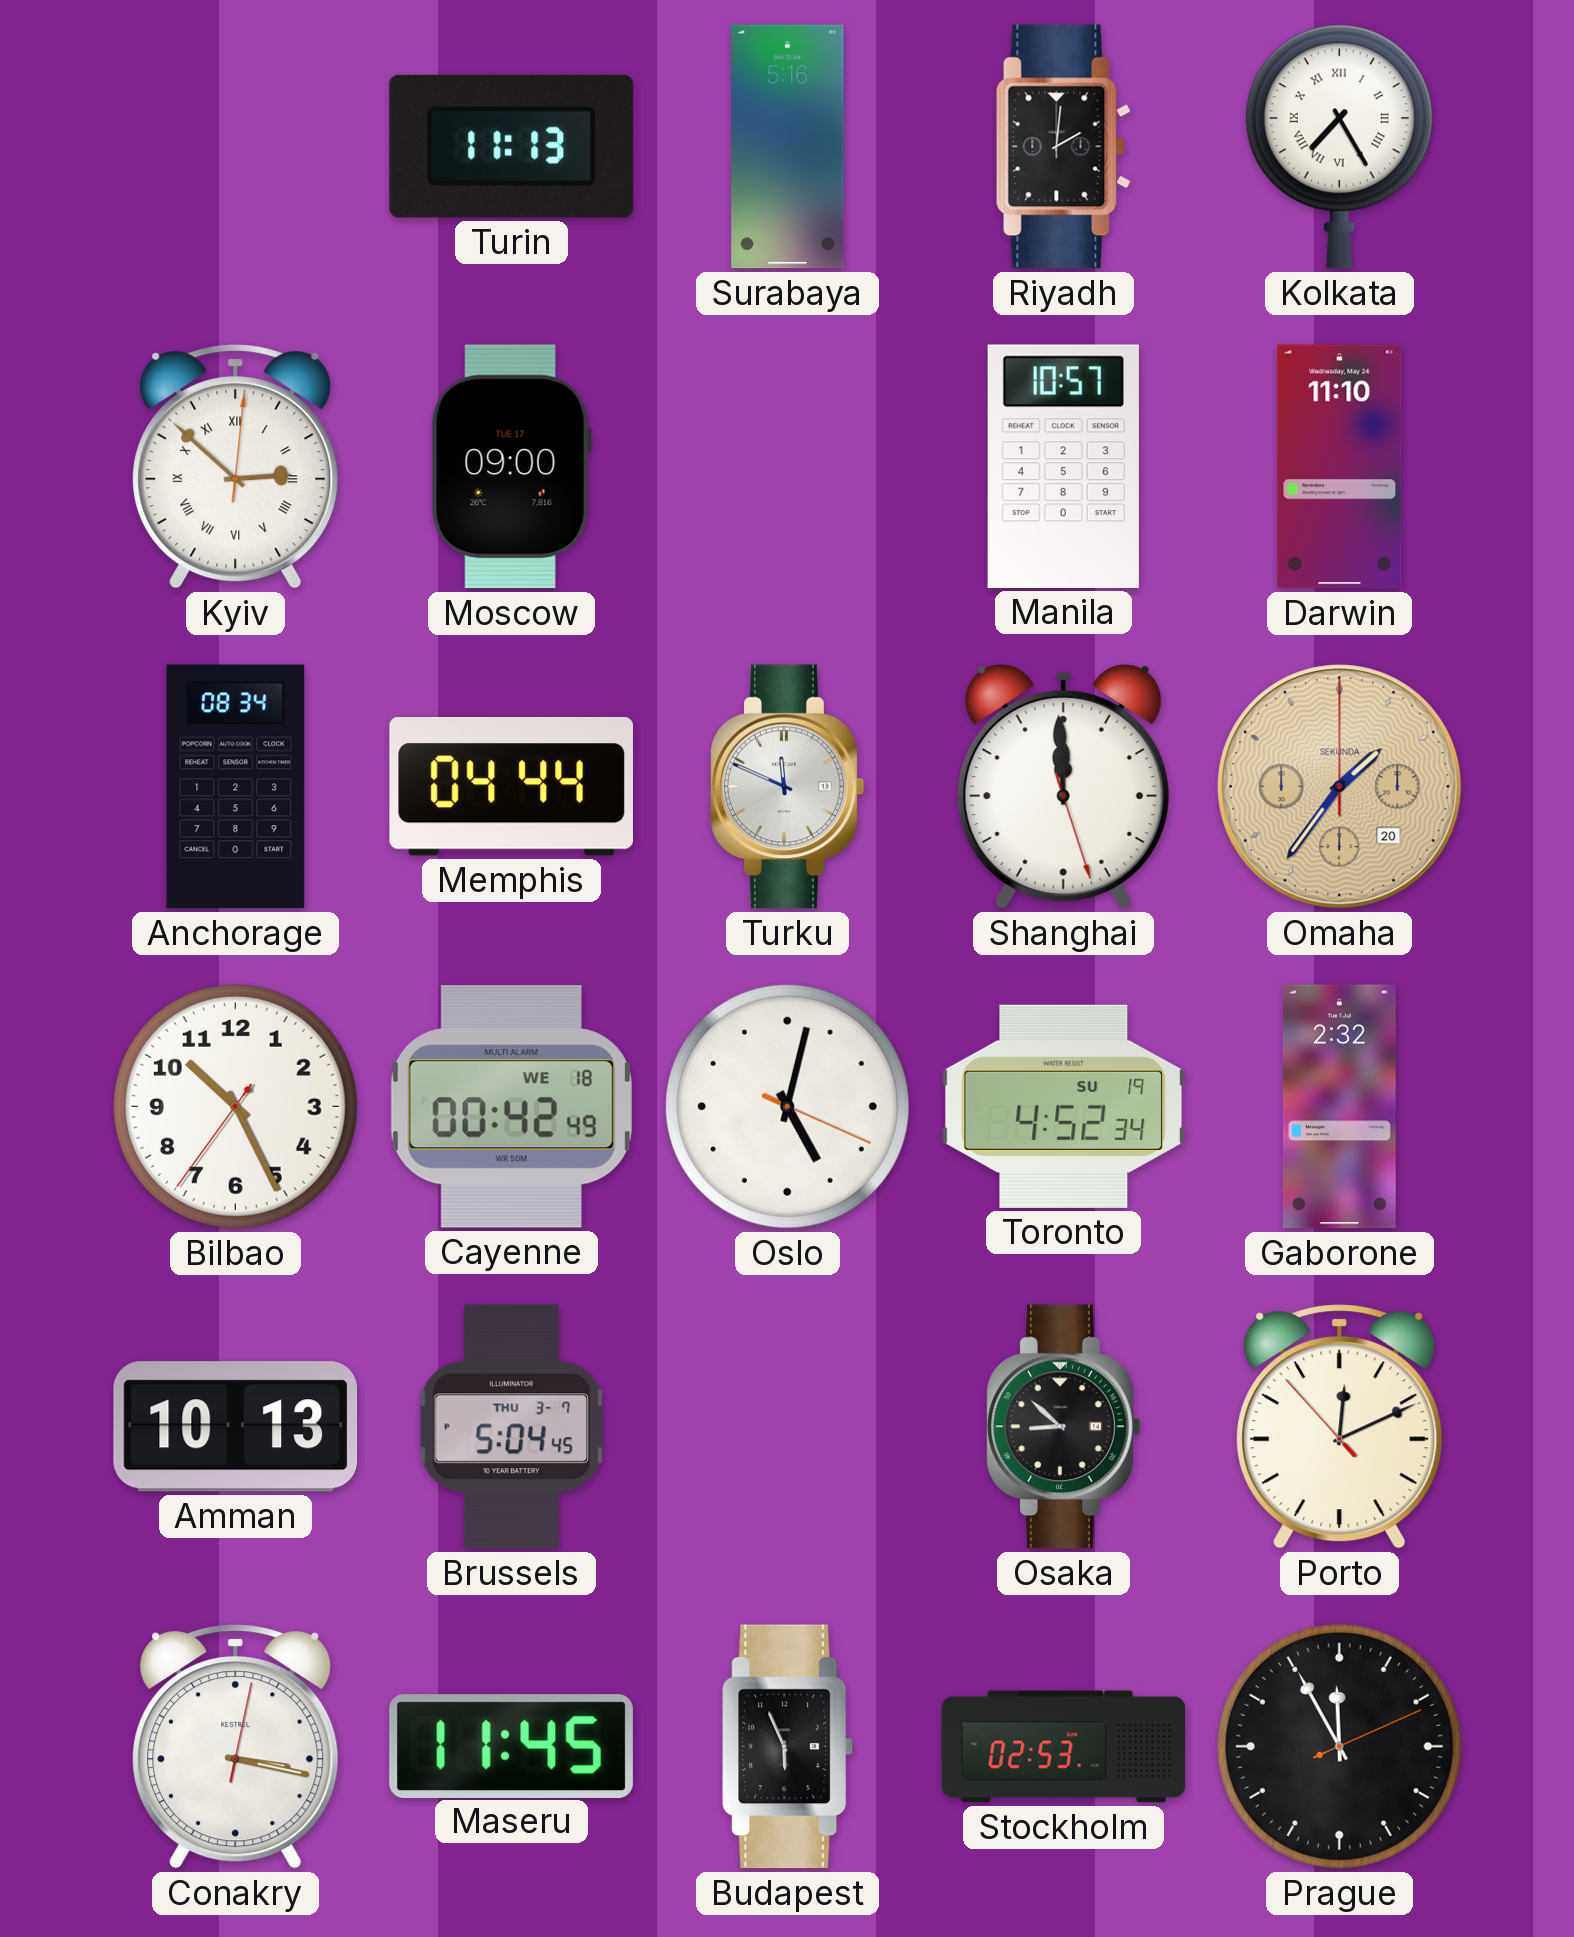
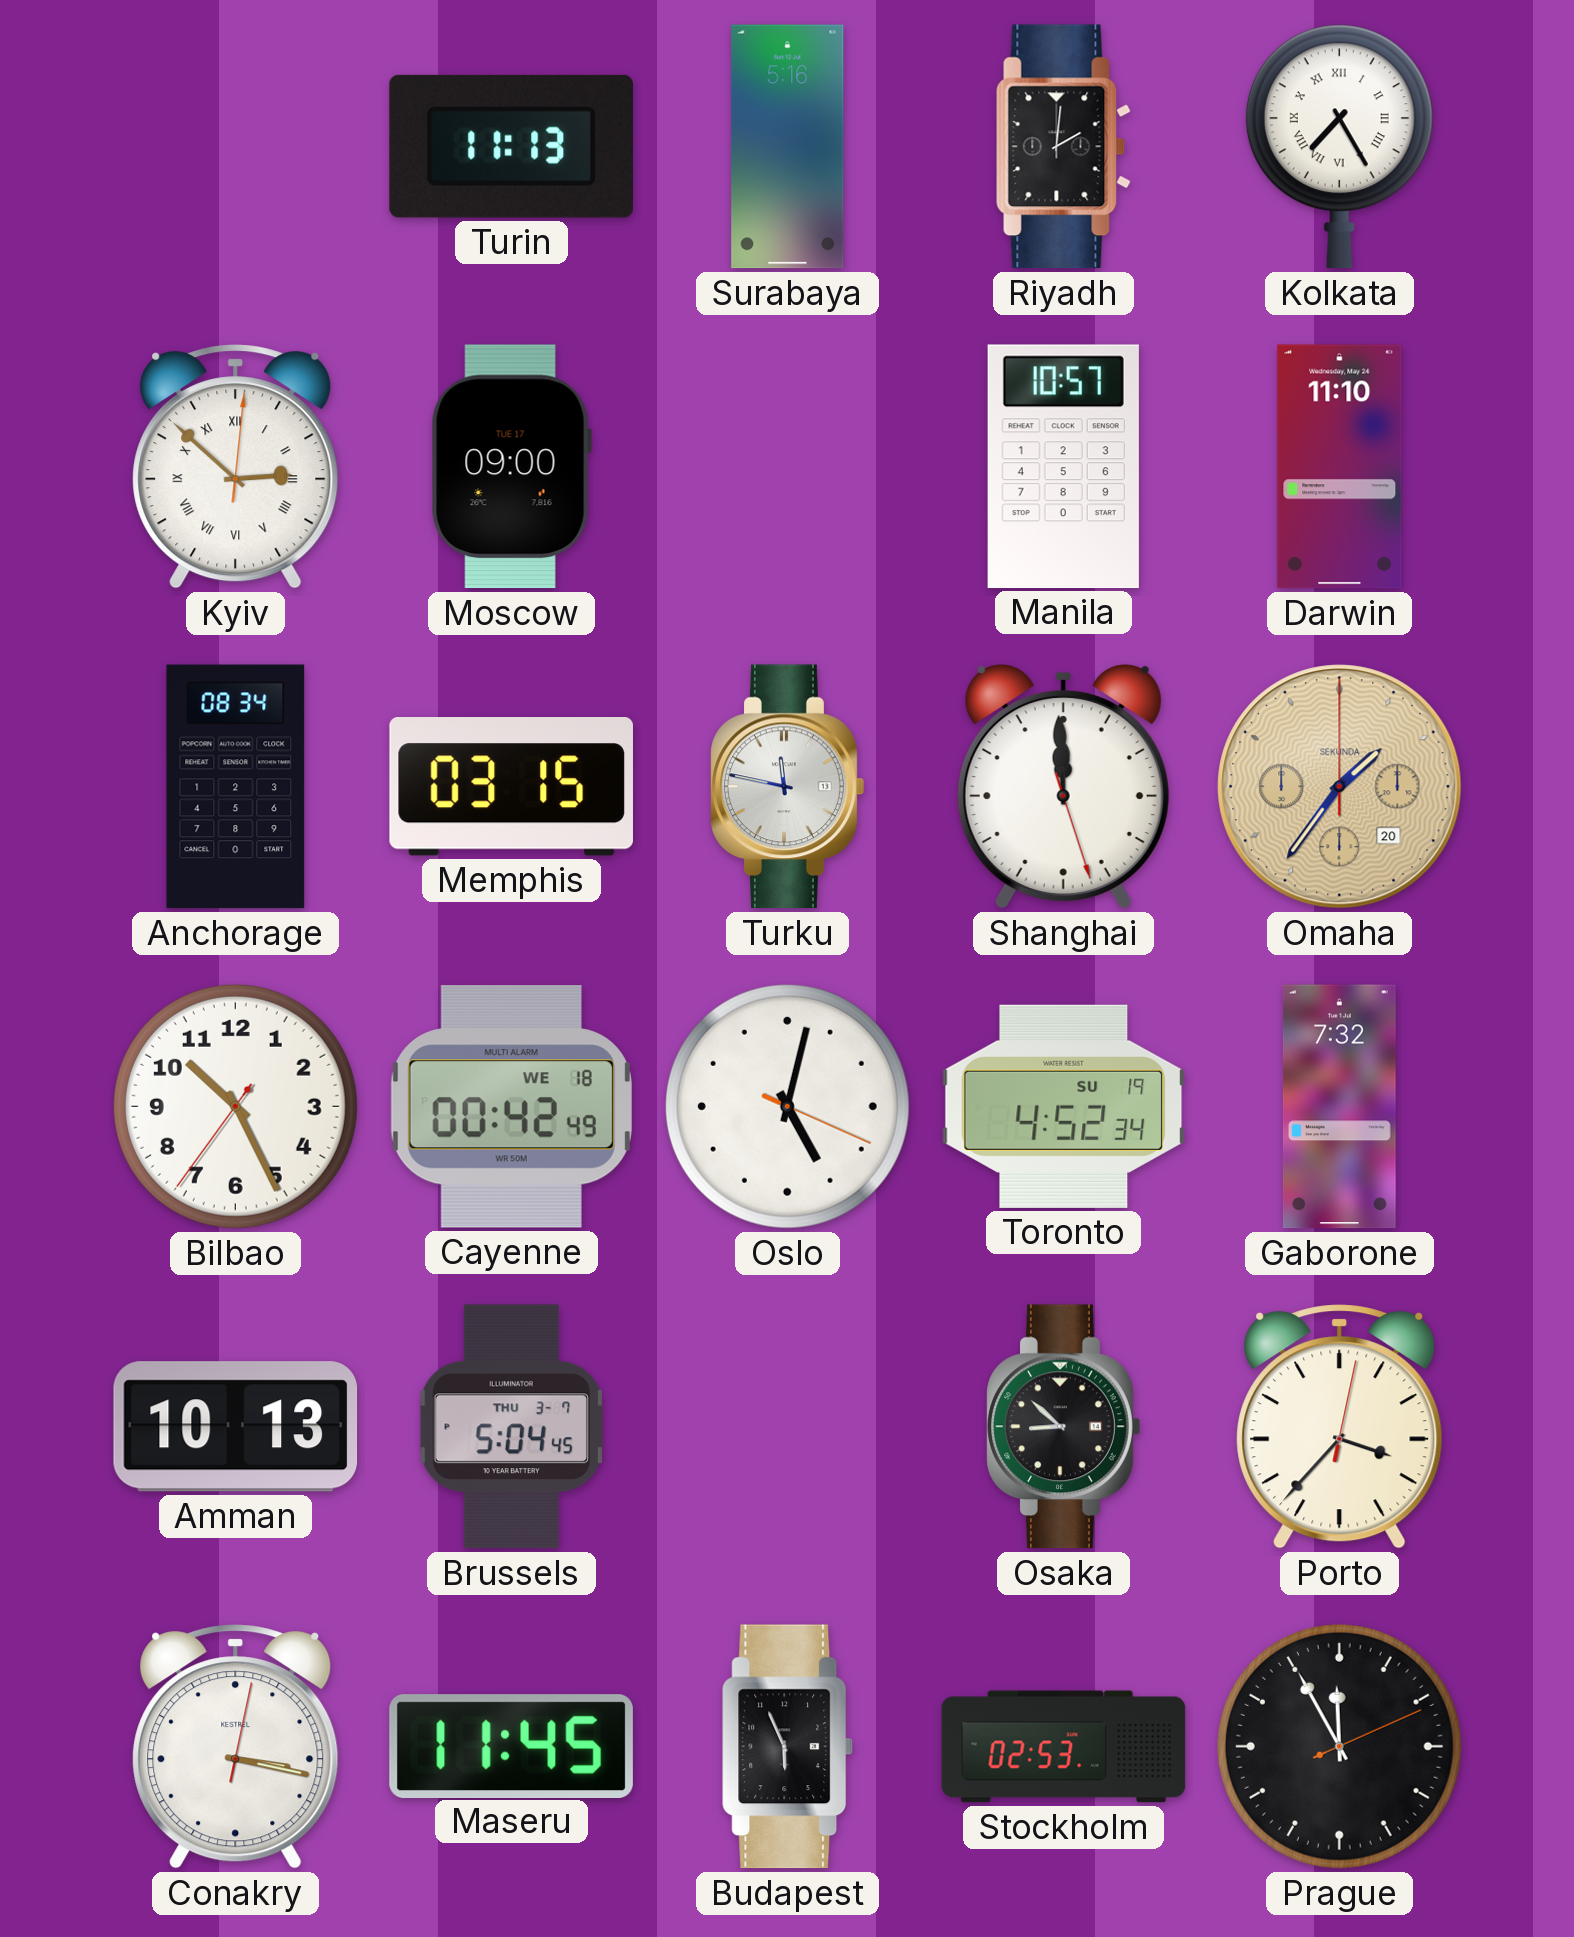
Memphis: 04:44 -> 03:15 (511, 787)
Turku: 11:49 -> 11:47 (788, 787)
Gaborone: 2:32 -> 7:32 (1339, 1107)
Porto: 12:10 -> 3:37 (1340, 1427)
